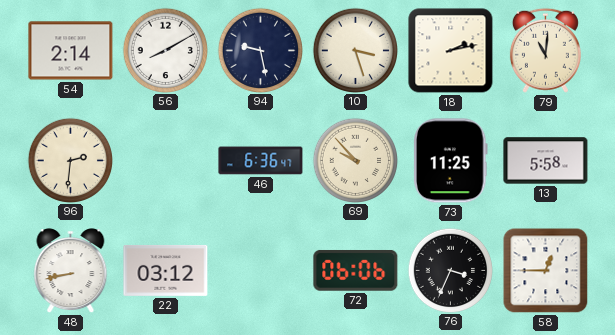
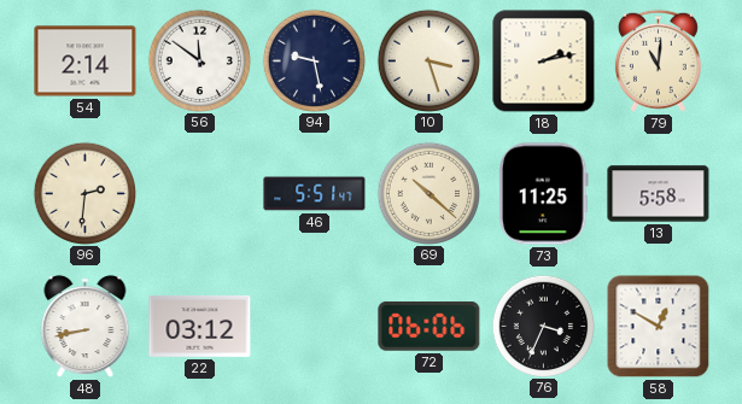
56: 8:10 -> 11:51 (199, 60)
46: 6:36 -> 5:51 (315, 194)
69: 9:53 -> 10:22 (428, 193)
58: 12:45 -> 12:50 (659, 327)
